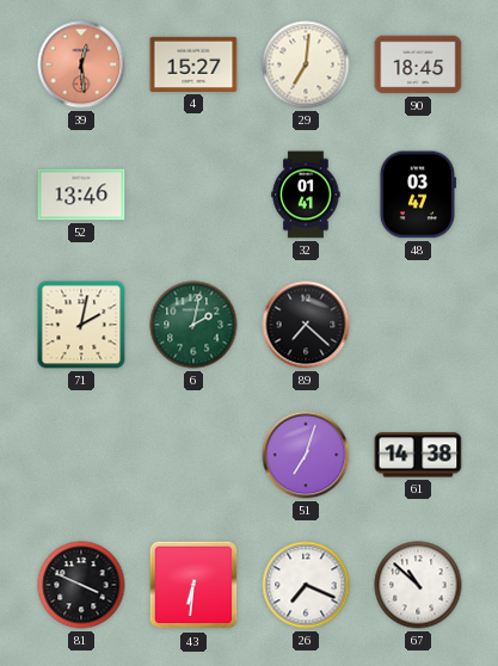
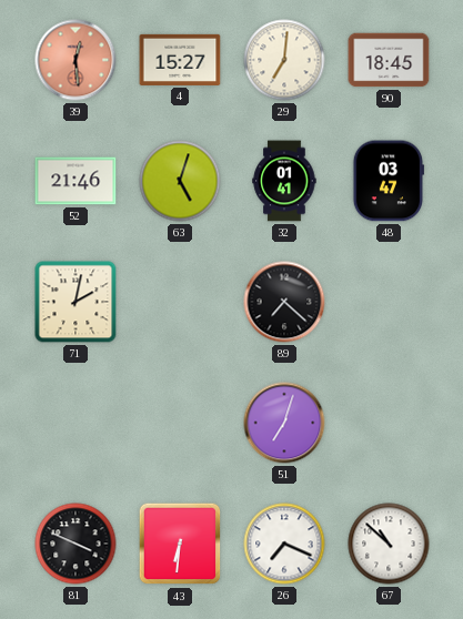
52: 13:46 -> 21:46 (76, 181)
63: none -> 5:03 (180, 181)
6: 2:02 -> none (193, 325)
61: 14:38 -> none (418, 455)
